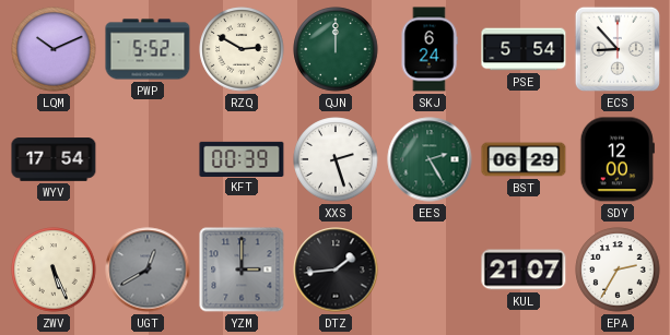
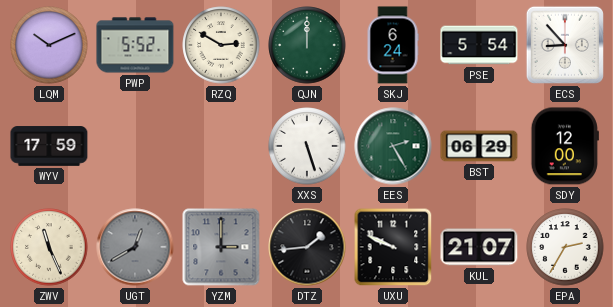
WYV: 17:54 -> 17:59 (49, 146)
KFT: 00:39 -> none (242, 158)
XXS: 2:27 -> 5:27 (307, 146)
ZWV: 5:26 -> 11:26 (49, 247)
UXU: none -> 9:49 (393, 247)
